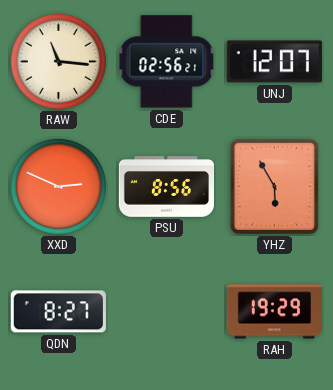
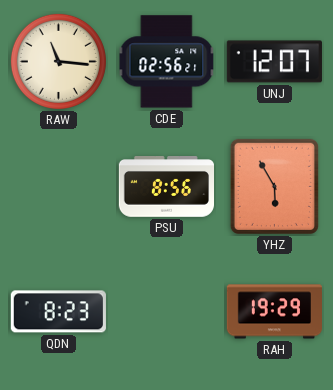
XXD: 2:49 -> none (58, 186)
QDN: 8:27 -> 8:23 (58, 312)
